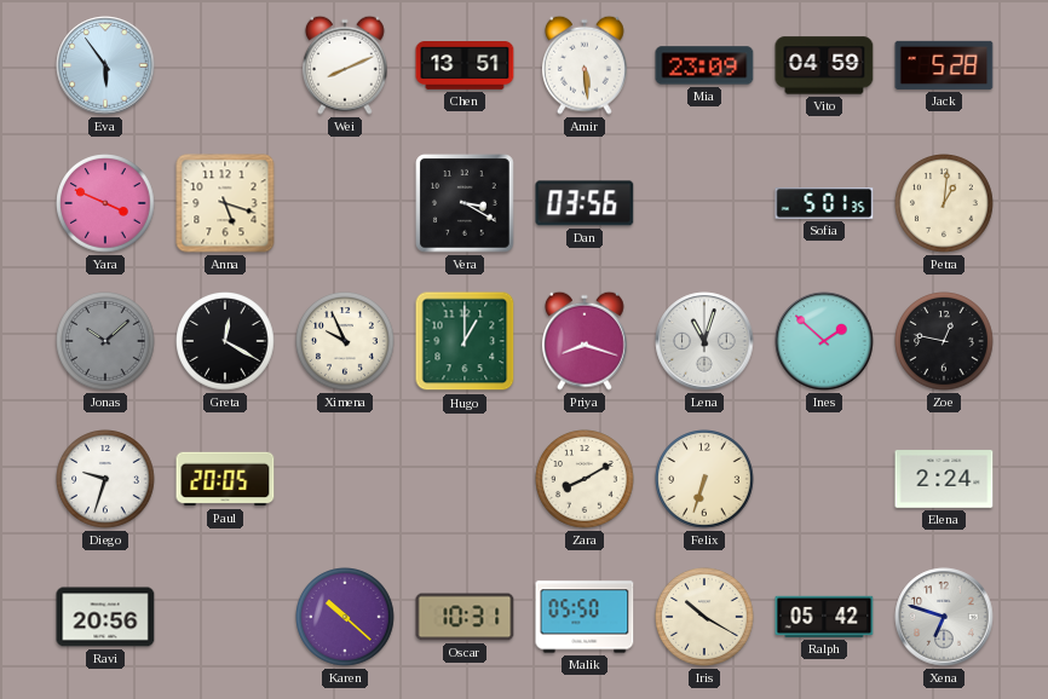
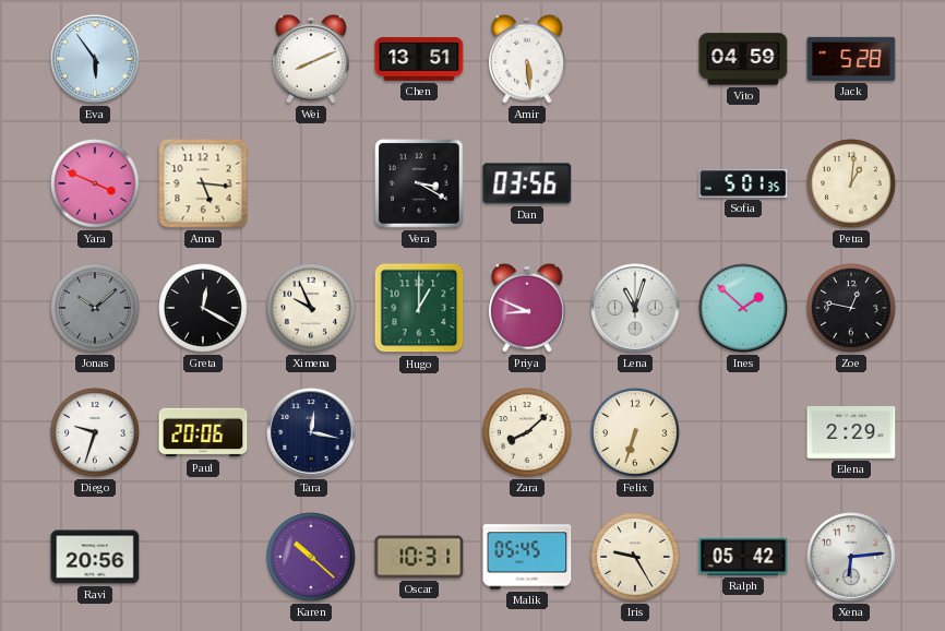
Mia: 23:09 -> none (704, 65)
Anna: 5:18 -> 5:16 (203, 183)
Priya: 8:18 -> 8:49 (527, 308)
Paul: 20:05 -> 20:06 (203, 432)
Tara: none -> 12:17 (311, 432)
Zara: 8:10 -> 8:08 (527, 432)
Elena: 2:24 -> 2:29 (851, 432)
Malik: 05:50 -> 05:45 (527, 557)
Iris: 10:20 -> 9:25 (635, 557)
Xena: 6:48 -> 6:14 (851, 557)
